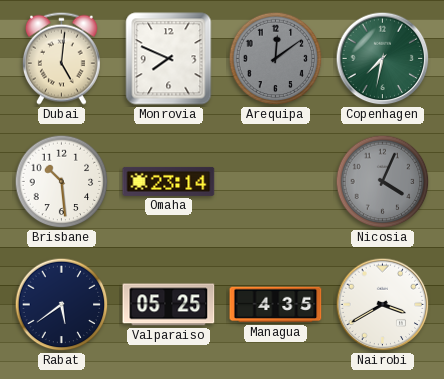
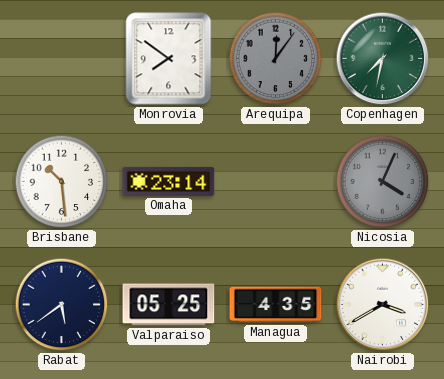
Dubai: 5:01 -> none (61, 58)
Monrovia: 7:49 -> 7:51 (169, 59)
Arequipa: 12:09 -> 12:06 (276, 59)
